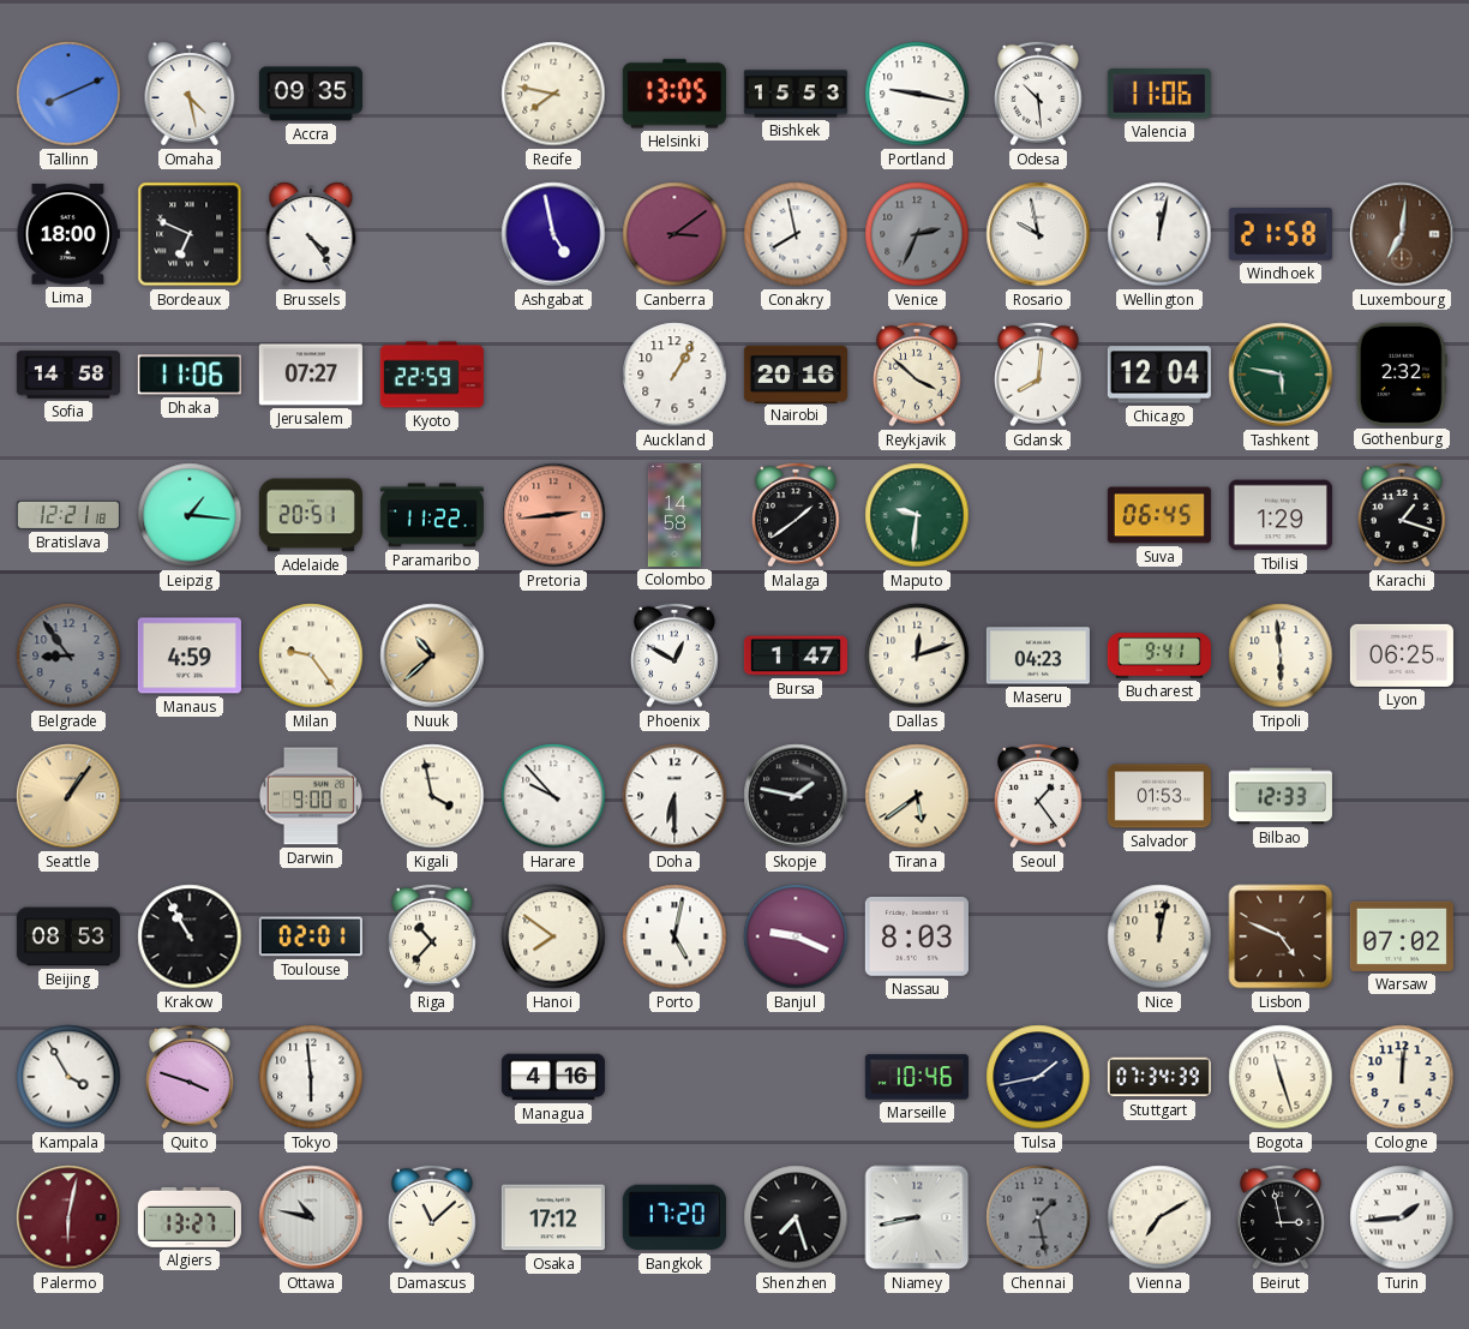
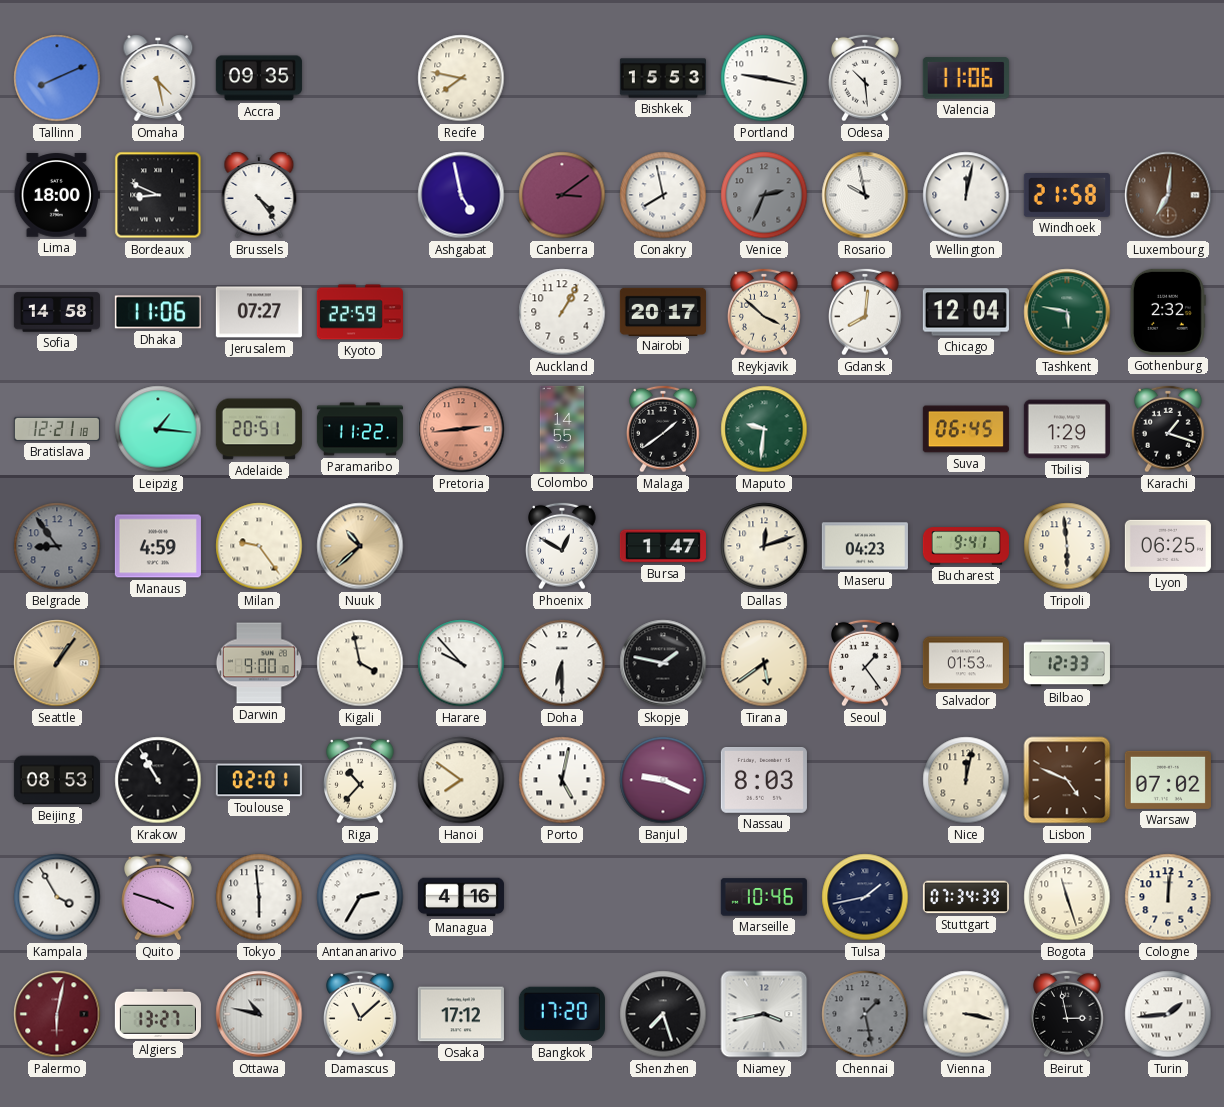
Helsinki: 13:05 -> none (674, 94)
Bordeaux: 6:49 -> 8:49 (158, 195)
Nairobi: 20:16 -> 20:17 (663, 311)
Colombo: 14:58 -> 14:55 (561, 429)
Antananarivo: none -> 2:35 (360, 897)
Niamey: 8:43 -> 3:43 (764, 1014)
Vienna: 7:10 -> 3:17 (966, 1014)
